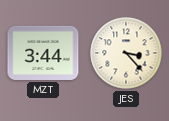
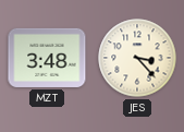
MZT: 3:44 -> 3:48 (47, 58)
